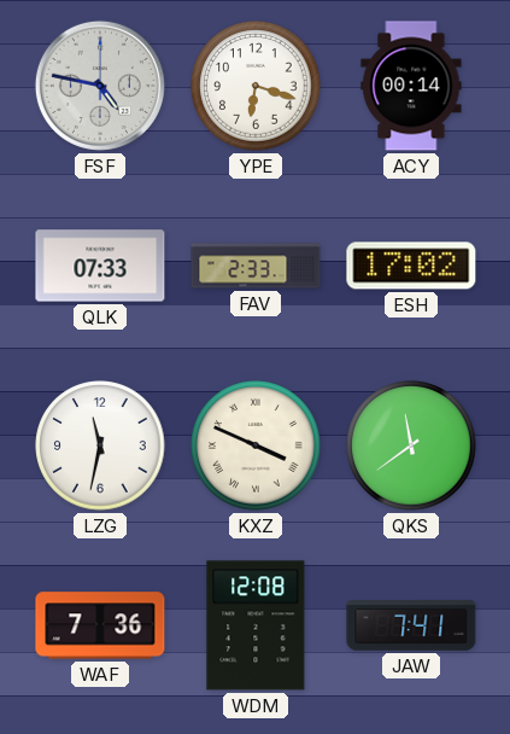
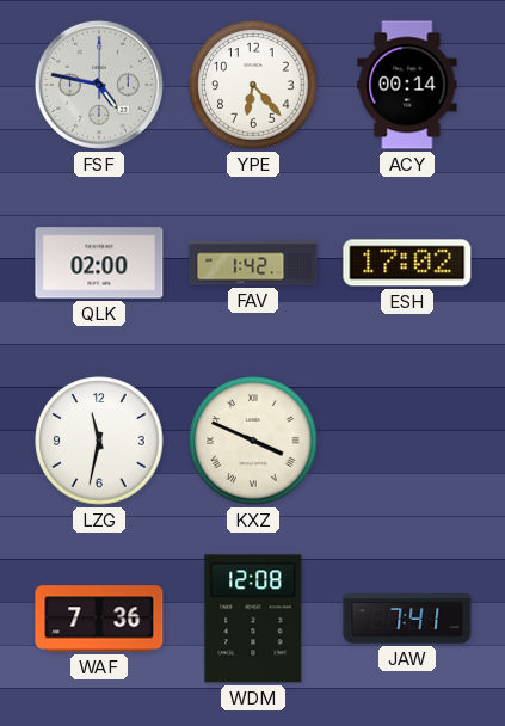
YPE: 6:18 -> 6:23 (253, 85)
QLK: 07:33 -> 02:00 (99, 263)
FAV: 2:33 -> 1:42 (253, 263)
QKS: 11:39 -> none (411, 445)
